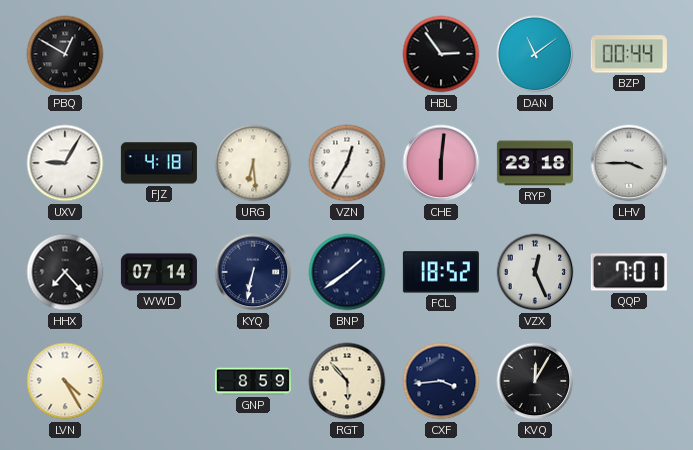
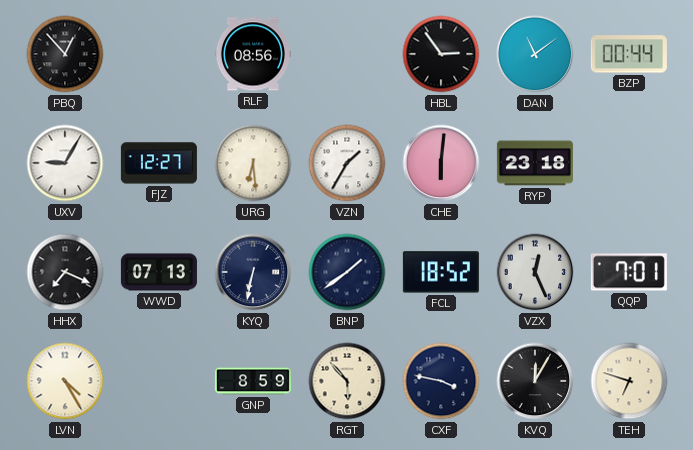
PBQ: 12:50 -> 12:53 (65, 54)
RLF: none -> 08:56 (253, 54)
FJZ: 4:18 -> 12:27 (159, 163)
VZN: 12:35 -> 1:35 (347, 163)
LHV: 3:45 -> none (629, 163)
HHX: 7:23 -> 7:19 (65, 272)
WWD: 07:14 -> 07:13 (159, 272)
CXF: 3:44 -> 3:47 (441, 381)
TEH: none -> 6:48 (629, 381)
